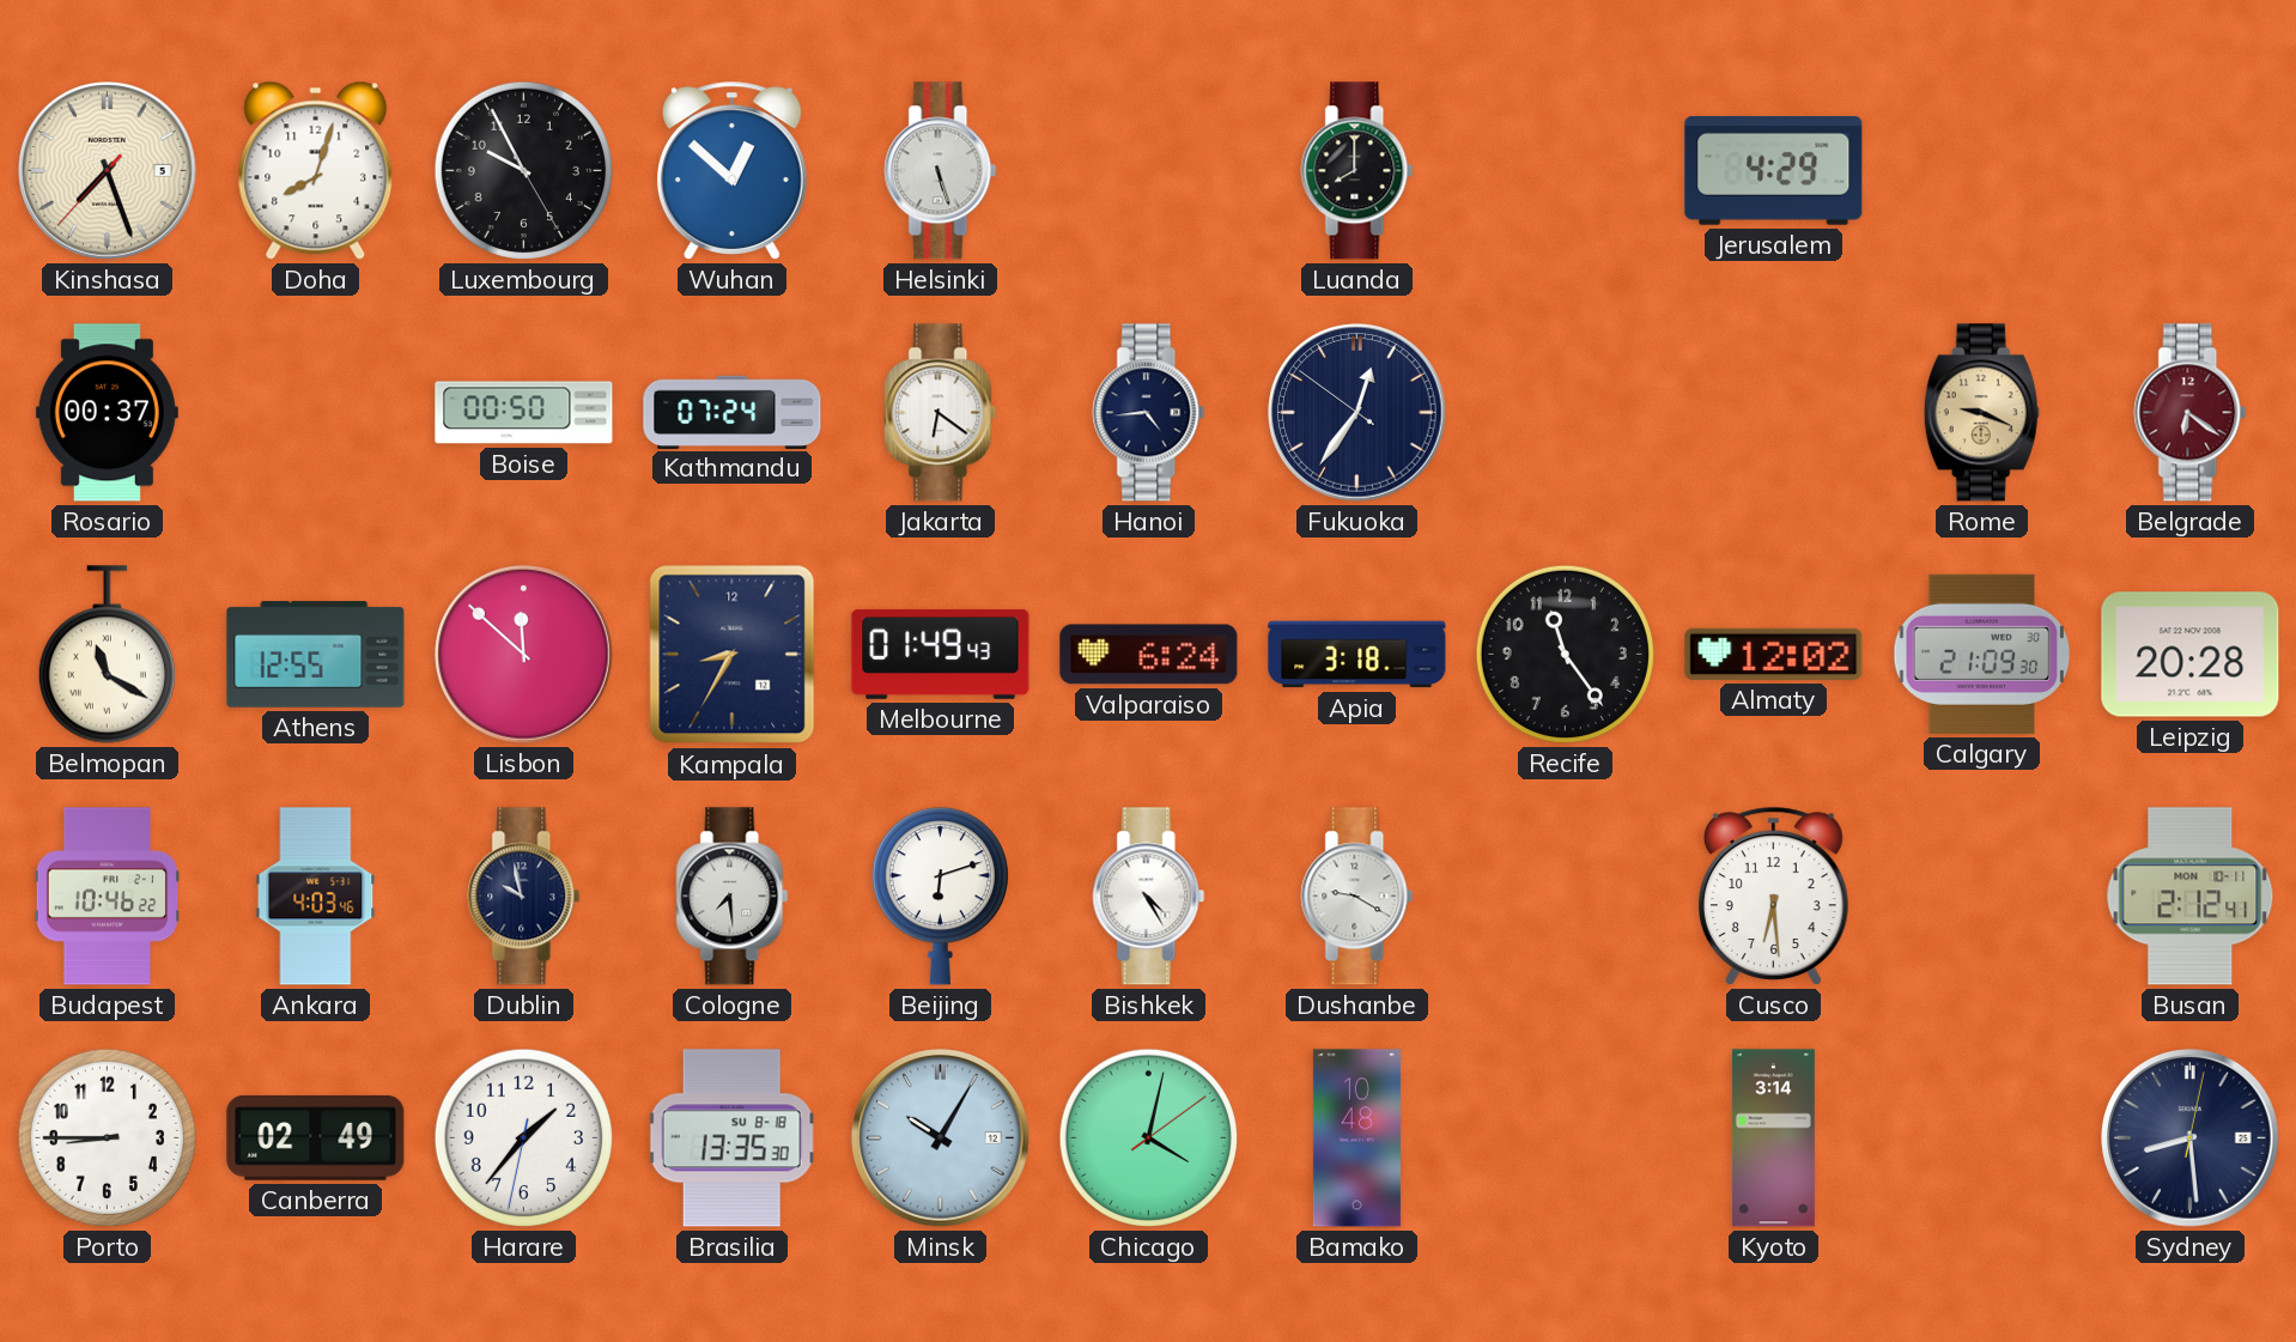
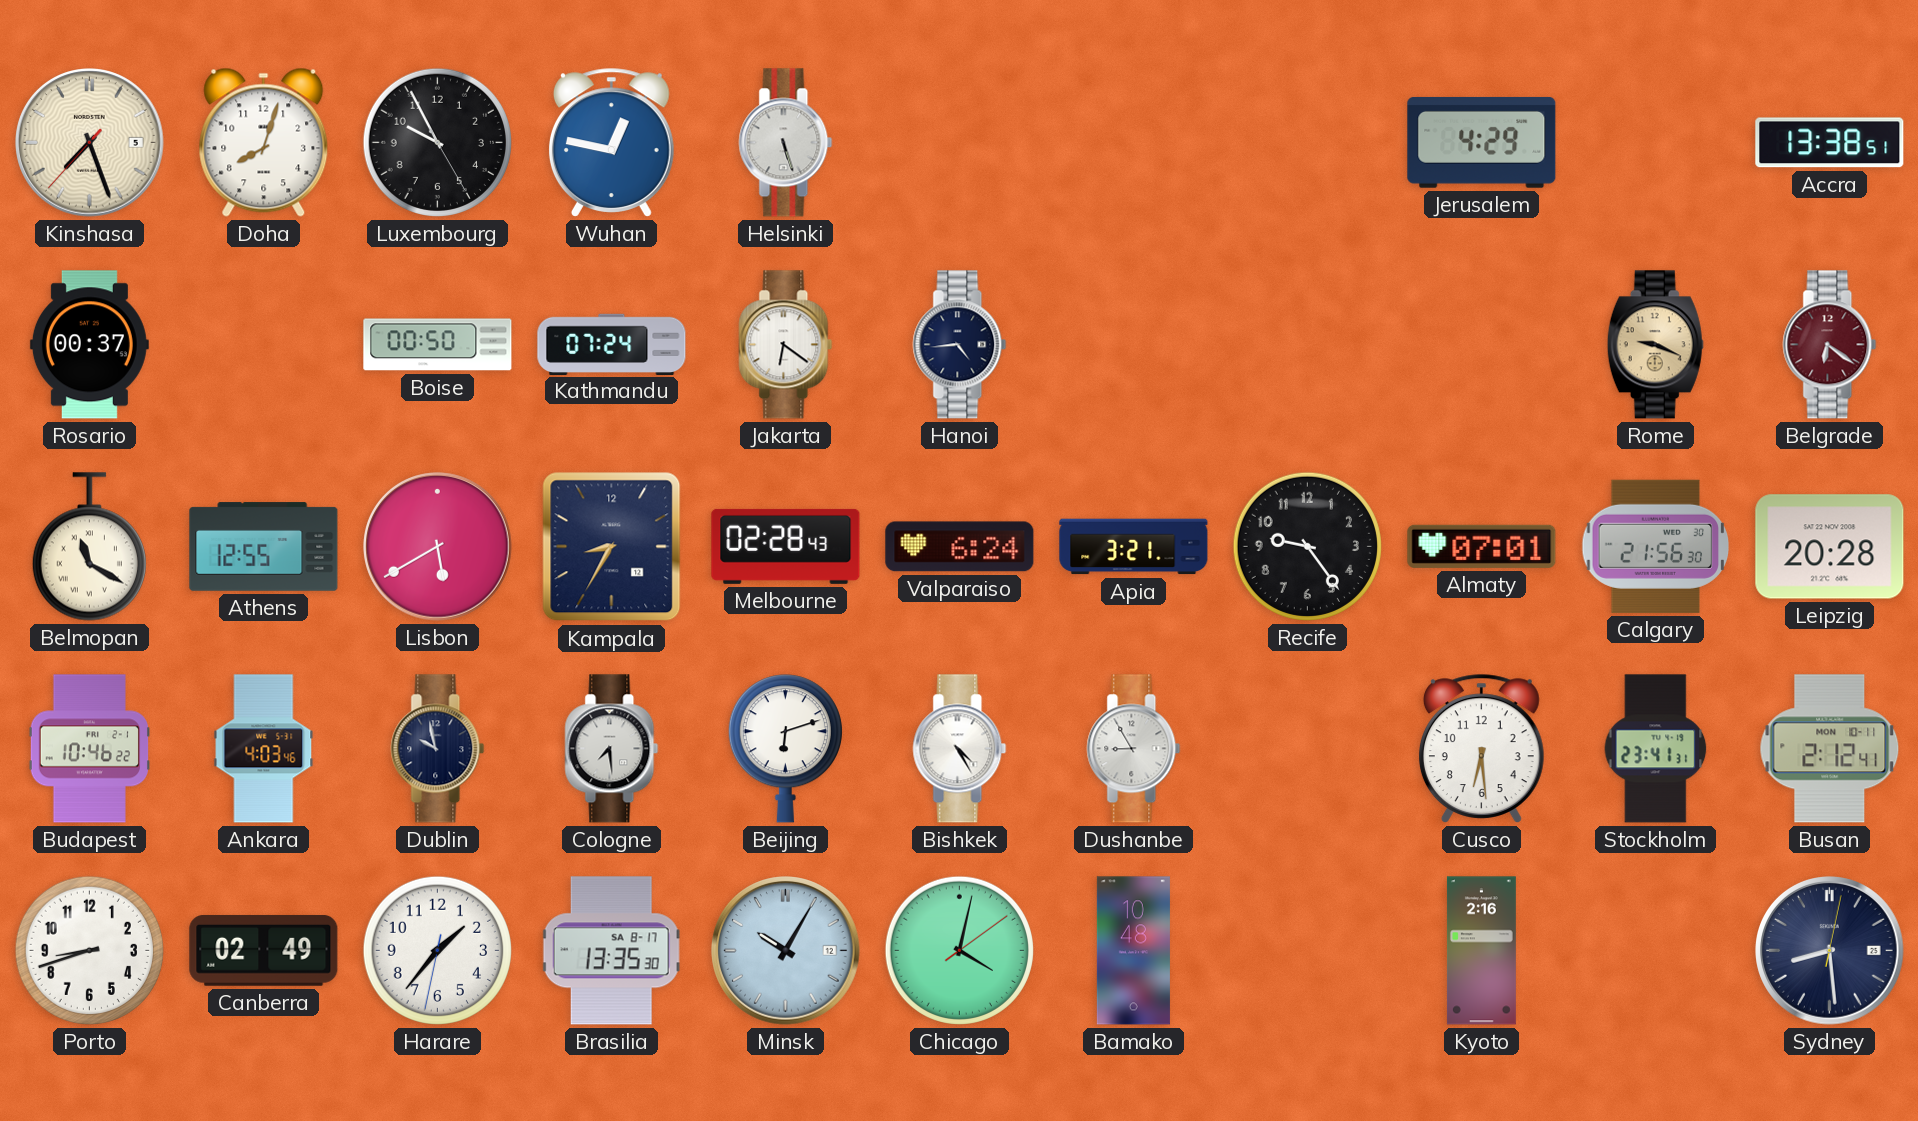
Wuhan: 12:52 -> 12:47 (611, 142)
Luanda: 8:00 -> none (1357, 171)
Accra: none -> 13:38 (1830, 143)
Fukuoka: 12:35 -> none (1357, 413)
Lisbon: 11:52 -> 5:40 (438, 547)
Melbourne: 01:49 -> 02:28 (786, 546)
Apia: 3:18 -> 3:21 (1134, 547)
Recife: 11:24 -> 9:24 (1307, 546)
Almaty: 12:02 -> 07:01 (1482, 546)
Calgary: 21:09 -> 21:56 (1656, 546)
Dushanbe: 9:20 -> 8:55 (1134, 749)
Stockholm: none -> 23:41 (1656, 749)
Porto: 8:45 -> 8:42 (89, 950)
Brasilia date: SU 8-18 -> SA 8-17 (611, 951)
Kyoto: 3:14 -> 2:16 (1481, 951)
